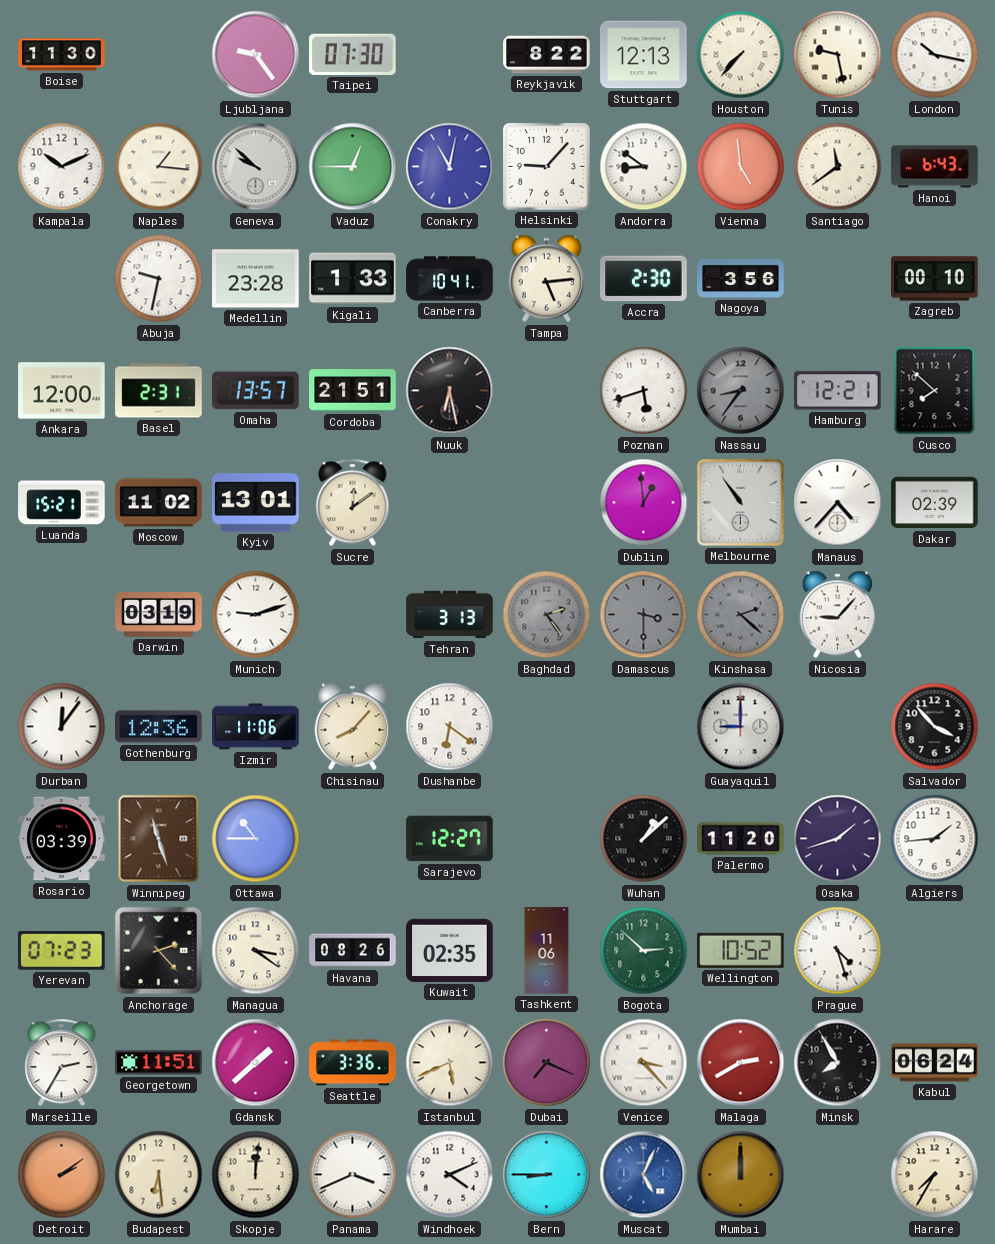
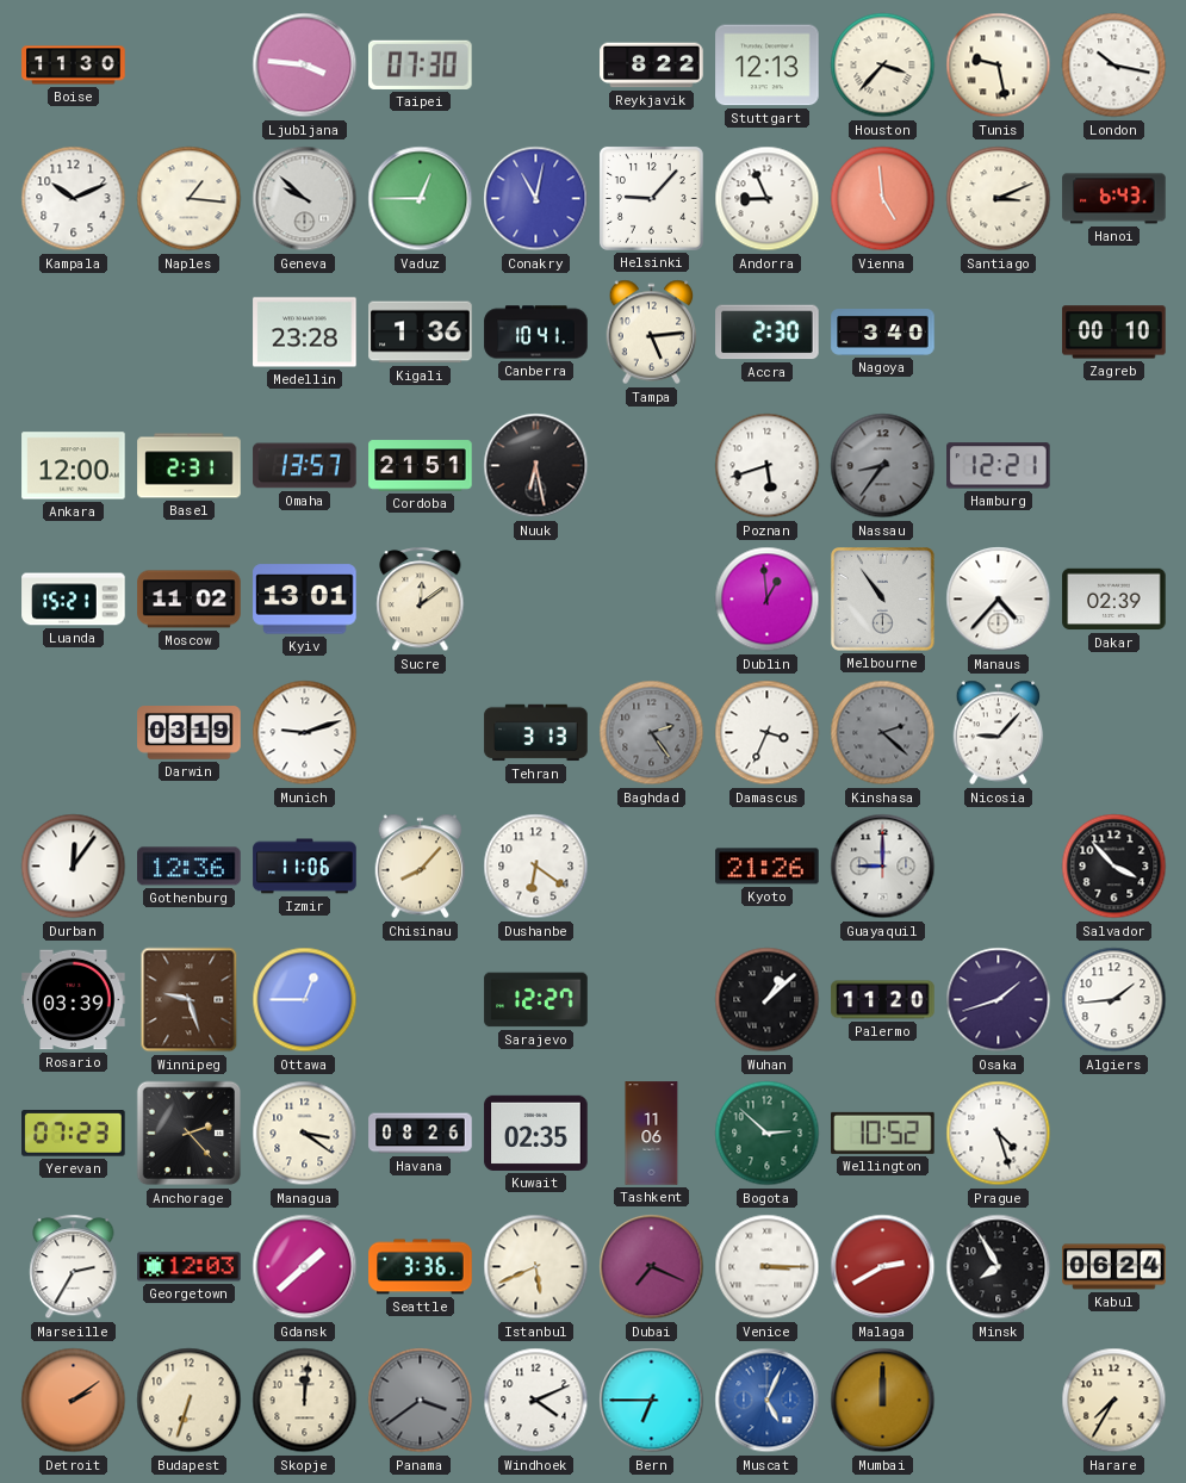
Ljubljana: 9:24 -> 3:46 (305, 66)
Houston: 7:37 -> 3:37 (883, 66)
Andorra: 8:51 -> 8:56 (768, 199)
Santiago: 11:39 -> 3:11 (999, 199)
Abuja: 9:32 -> none (159, 279)
Kigali: 1:33 -> 1:36 (421, 333)
Nagoya: 3:56 -> 3:40 (883, 333)
Cusco: 7:52 -> none (935, 391)
Damascus: 3:30 -> 3:34 (768, 733)
Damascus dial: grey -> white (768, 733)
Kyoto: none -> 21:26 (768, 867)
Winnipeg: 11:27 -> 9:27 (190, 1000)
Ottawa: 10:45 -> 12:45 (305, 1000)
Georgetown: 11:51 -> 12:03 (190, 1267)
Venice: 3:23 -> 3:15 (768, 1267)
Budapest: 6:29 -> 6:33 (190, 1401)
Panama: 3:41 -> 3:39 (421, 1401)
Panama dial: white -> grey (421, 1401)
Bern: 8:45 -> 6:45 (652, 1401)
